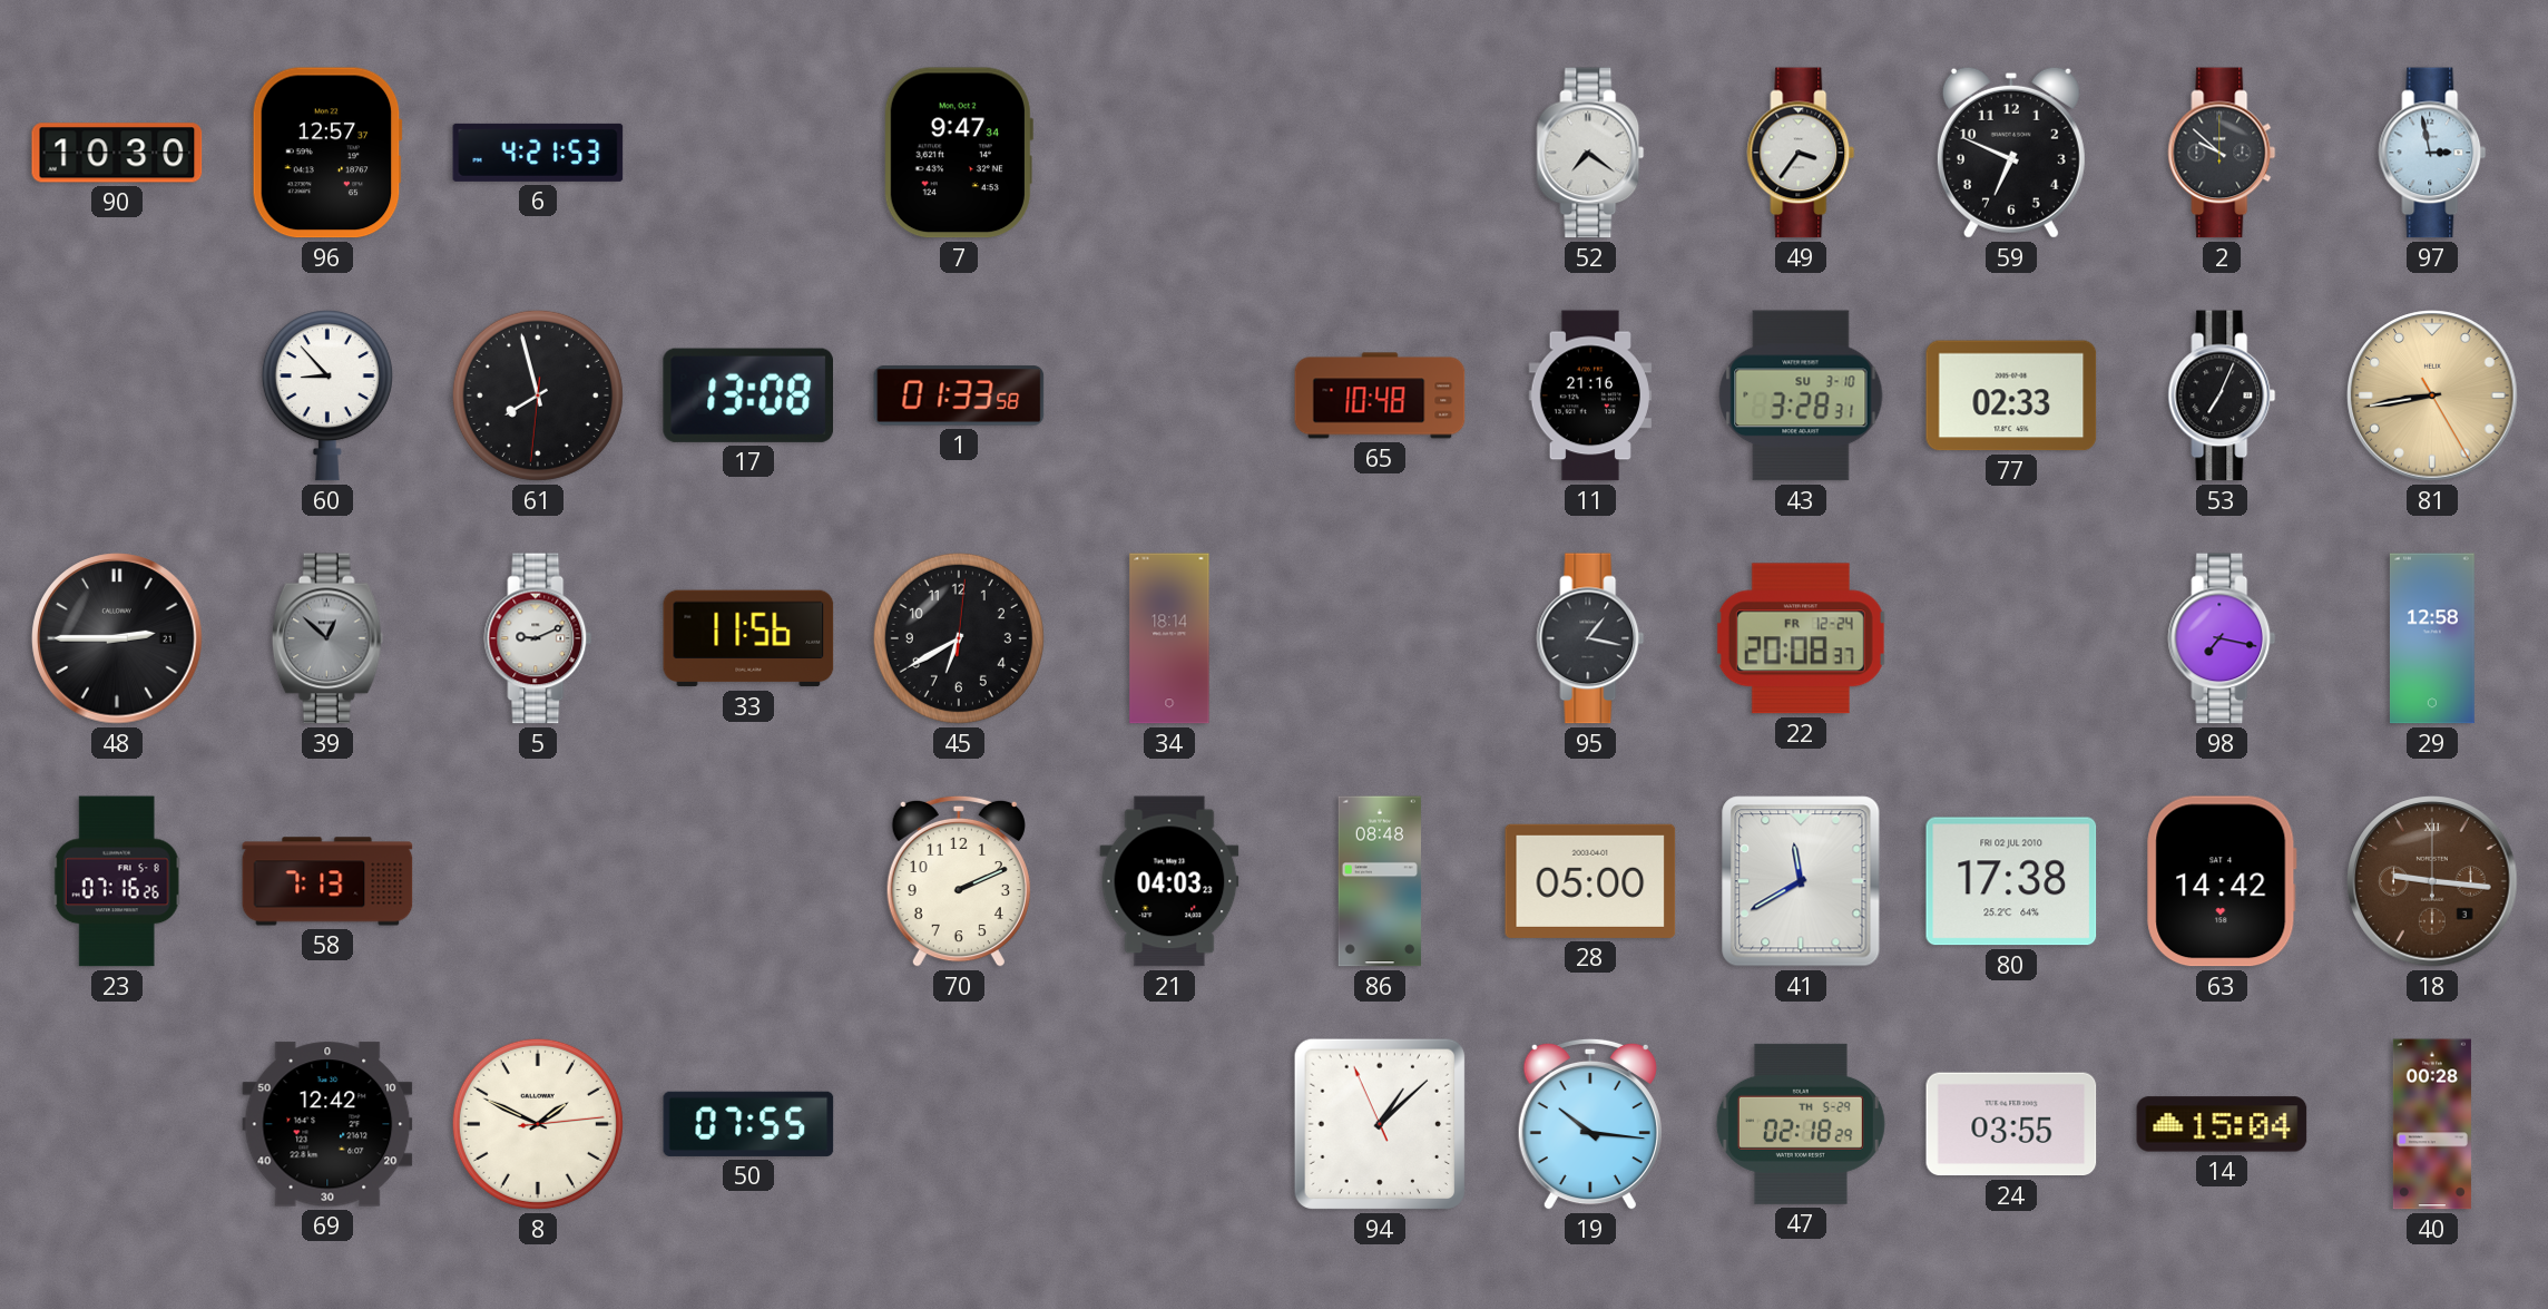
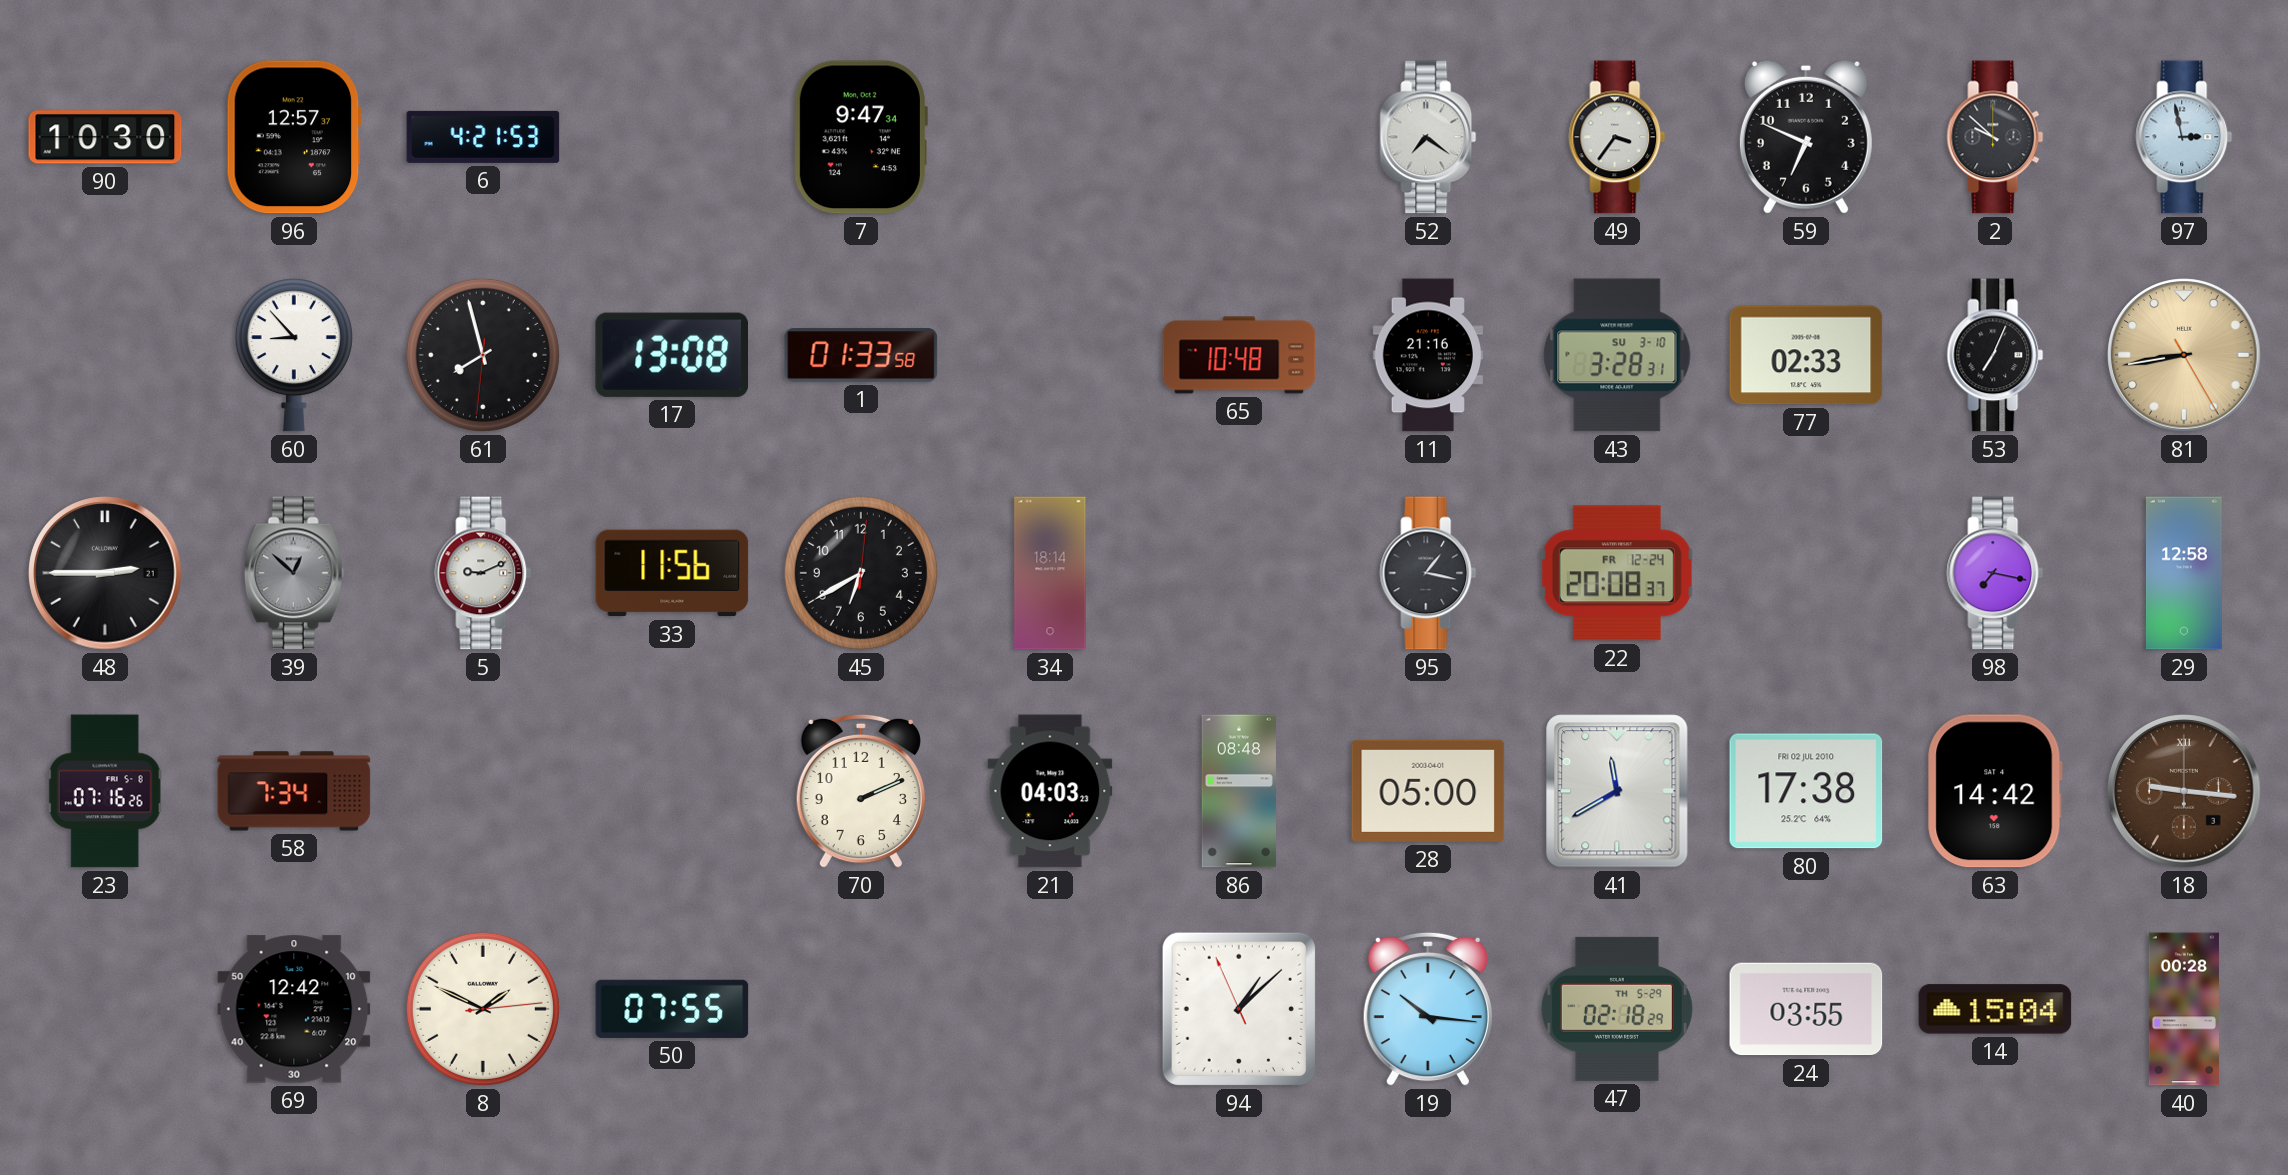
58: 7:13 -> 7:34 (294, 791)
